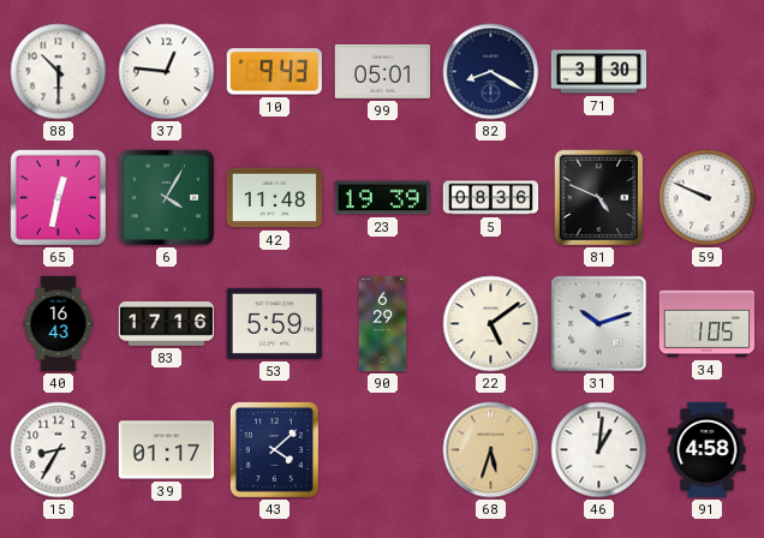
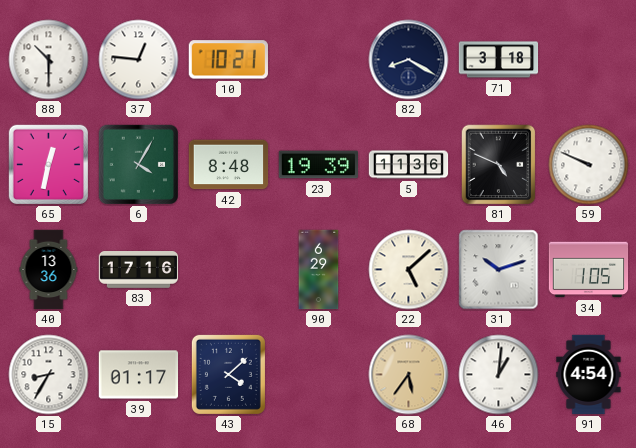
10: 9:43 -> 10:21 (228, 60)
99: 05:01 -> none (383, 71)
71: 3:30 -> 3:18 (499, 60)
42: 11:48 -> 8:48 (229, 165)
5: 08:36 -> 11:36 (409, 165)
40: 16:43 -> 13:36 (49, 270)
53: 5:59 -> none (275, 323)
22: 5:09 -> 5:08 (409, 270)
68: 5:33 -> 5:36 (409, 375)
91: 4:58 -> 4:54 (589, 375)
